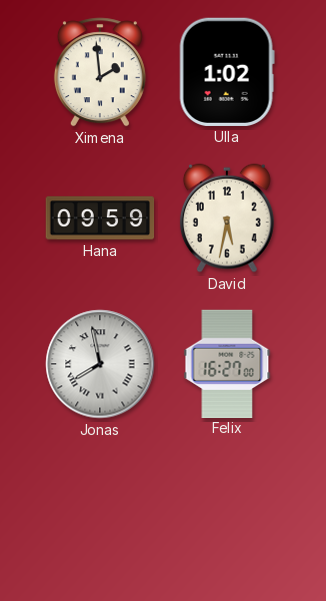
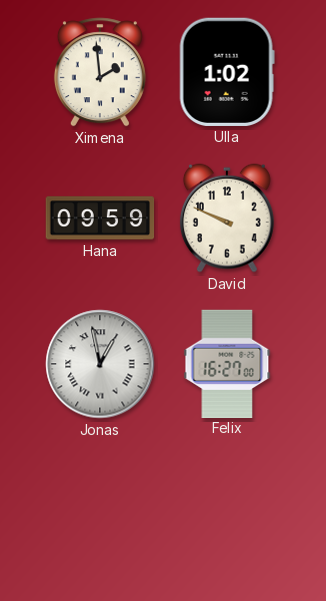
David: 5:32 -> 9:49 (227, 218)
Jonas: 7:58 -> 12:58 (100, 364)
